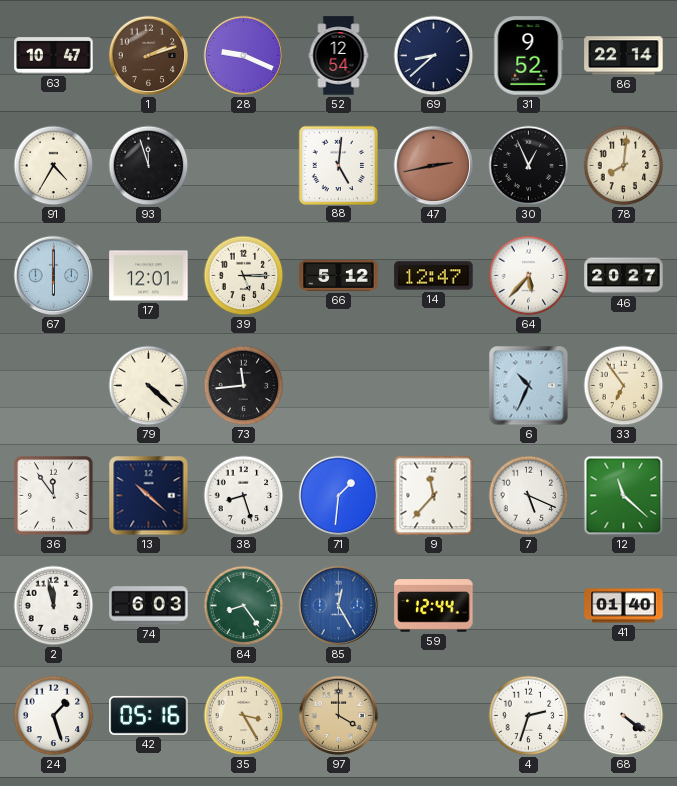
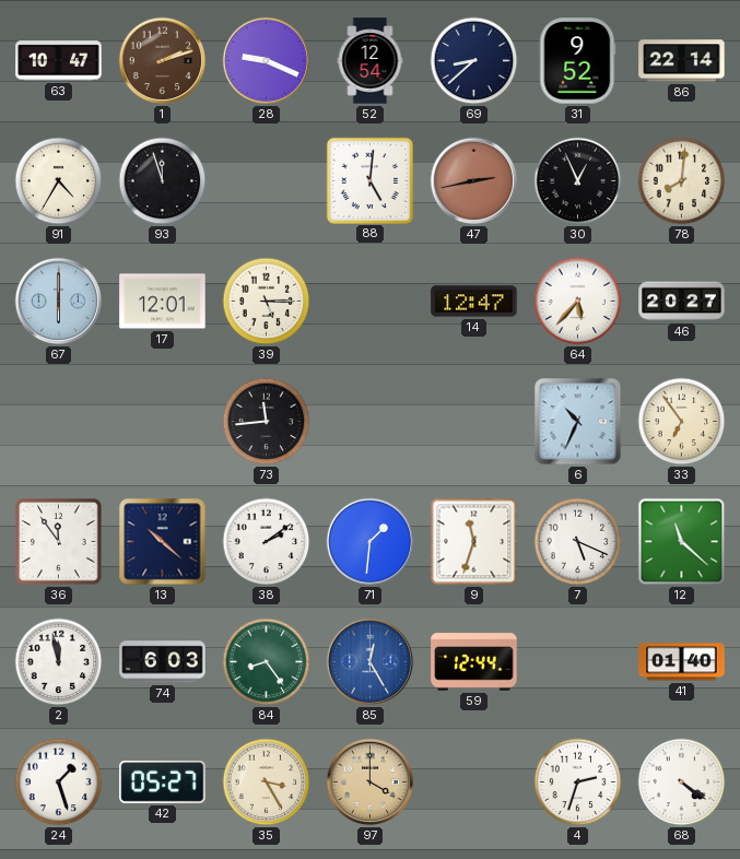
66: 5:12 -> none (339, 276)
79: 4:22 -> none (149, 386)
38: 8:27 -> 2:09 (267, 542)
9: 11:37 -> 11:33 (474, 542)
42: 05:16 -> 05:27 (163, 781)
